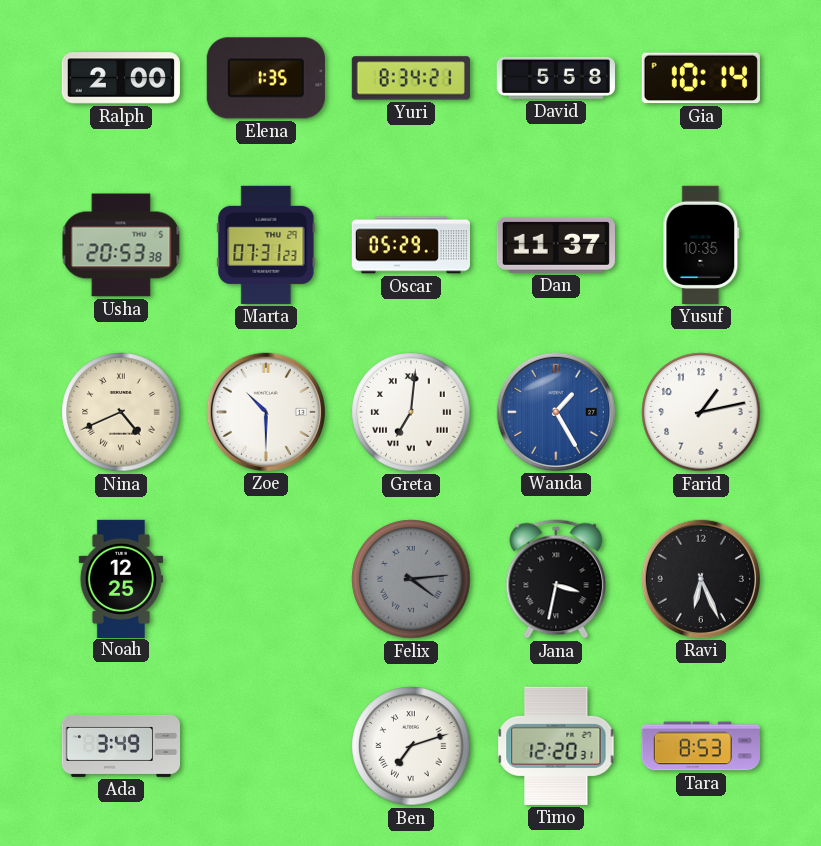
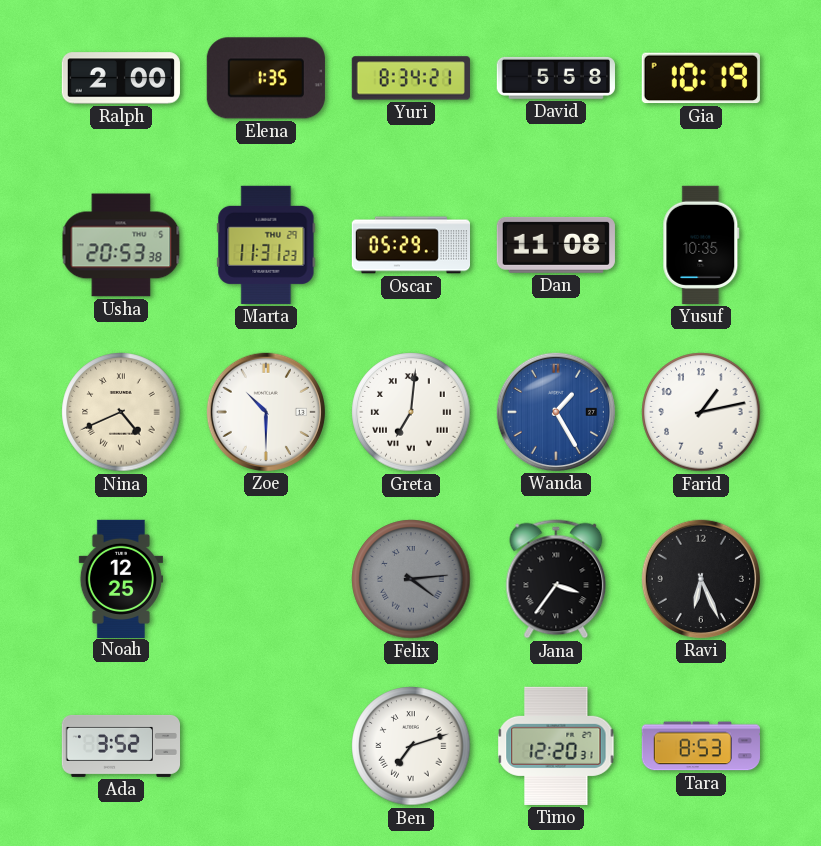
Gia: 10:14 -> 10:19 (701, 78)
Marta: 07:31 -> 11:31 (266, 245)
Dan: 11:37 -> 11:08 (556, 245)
Jana: 3:32 -> 3:36 (556, 579)
Ada: 3:49 -> 3:52 (120, 746)
